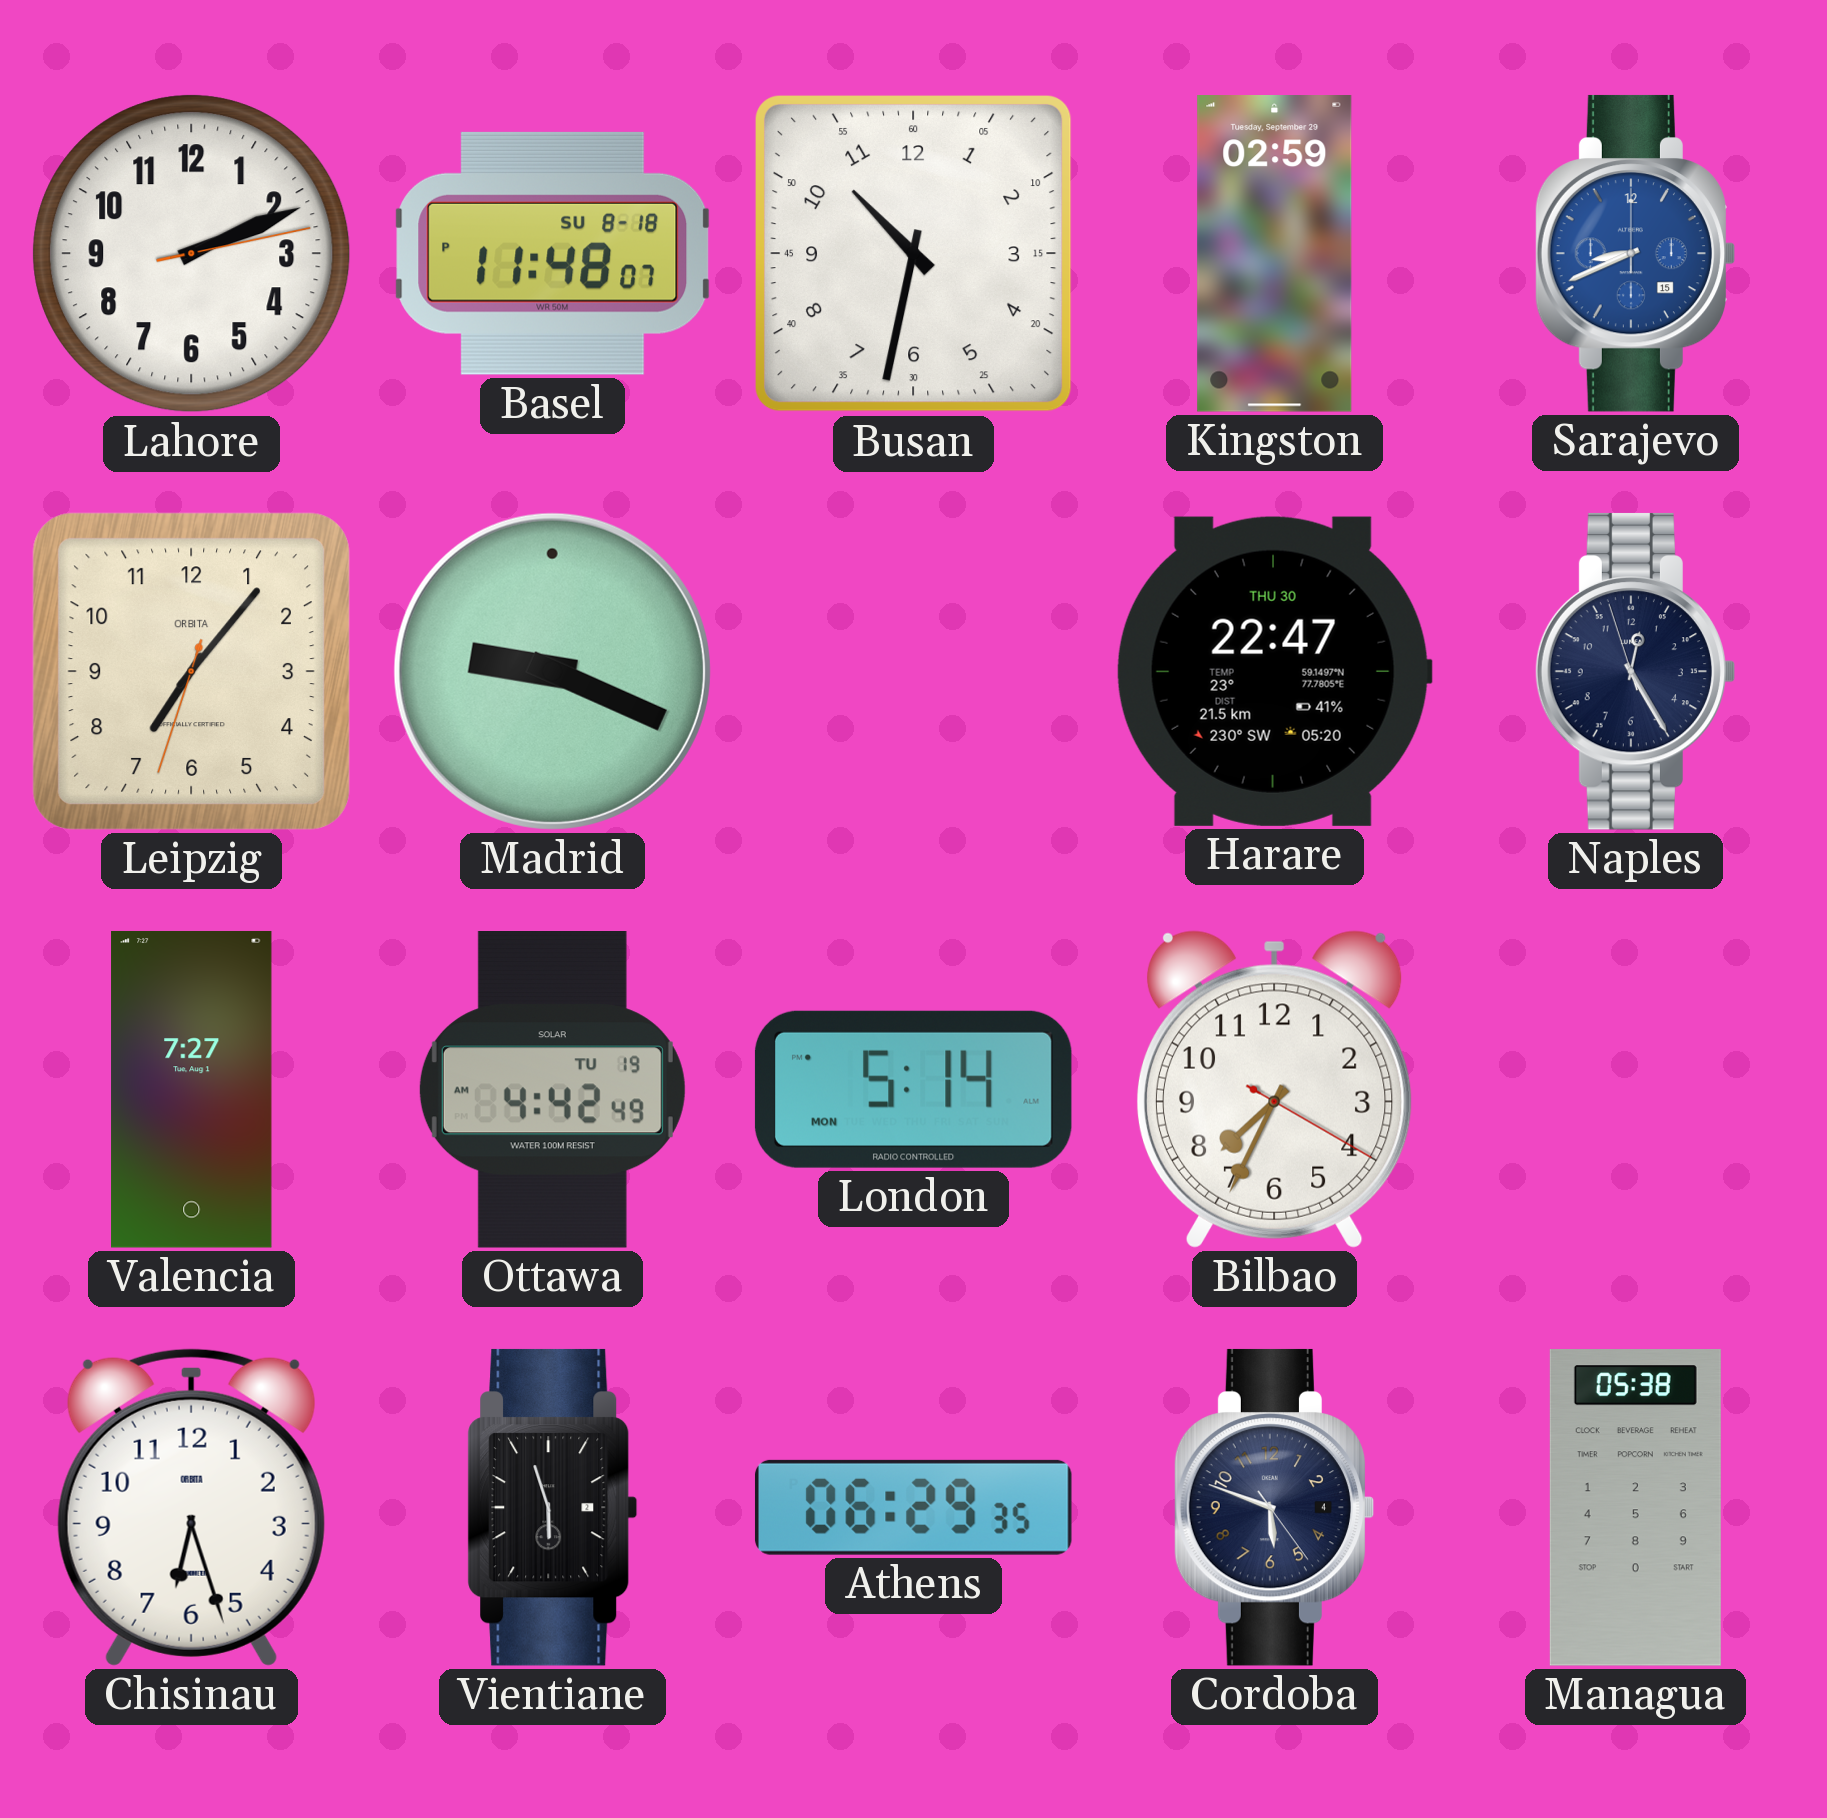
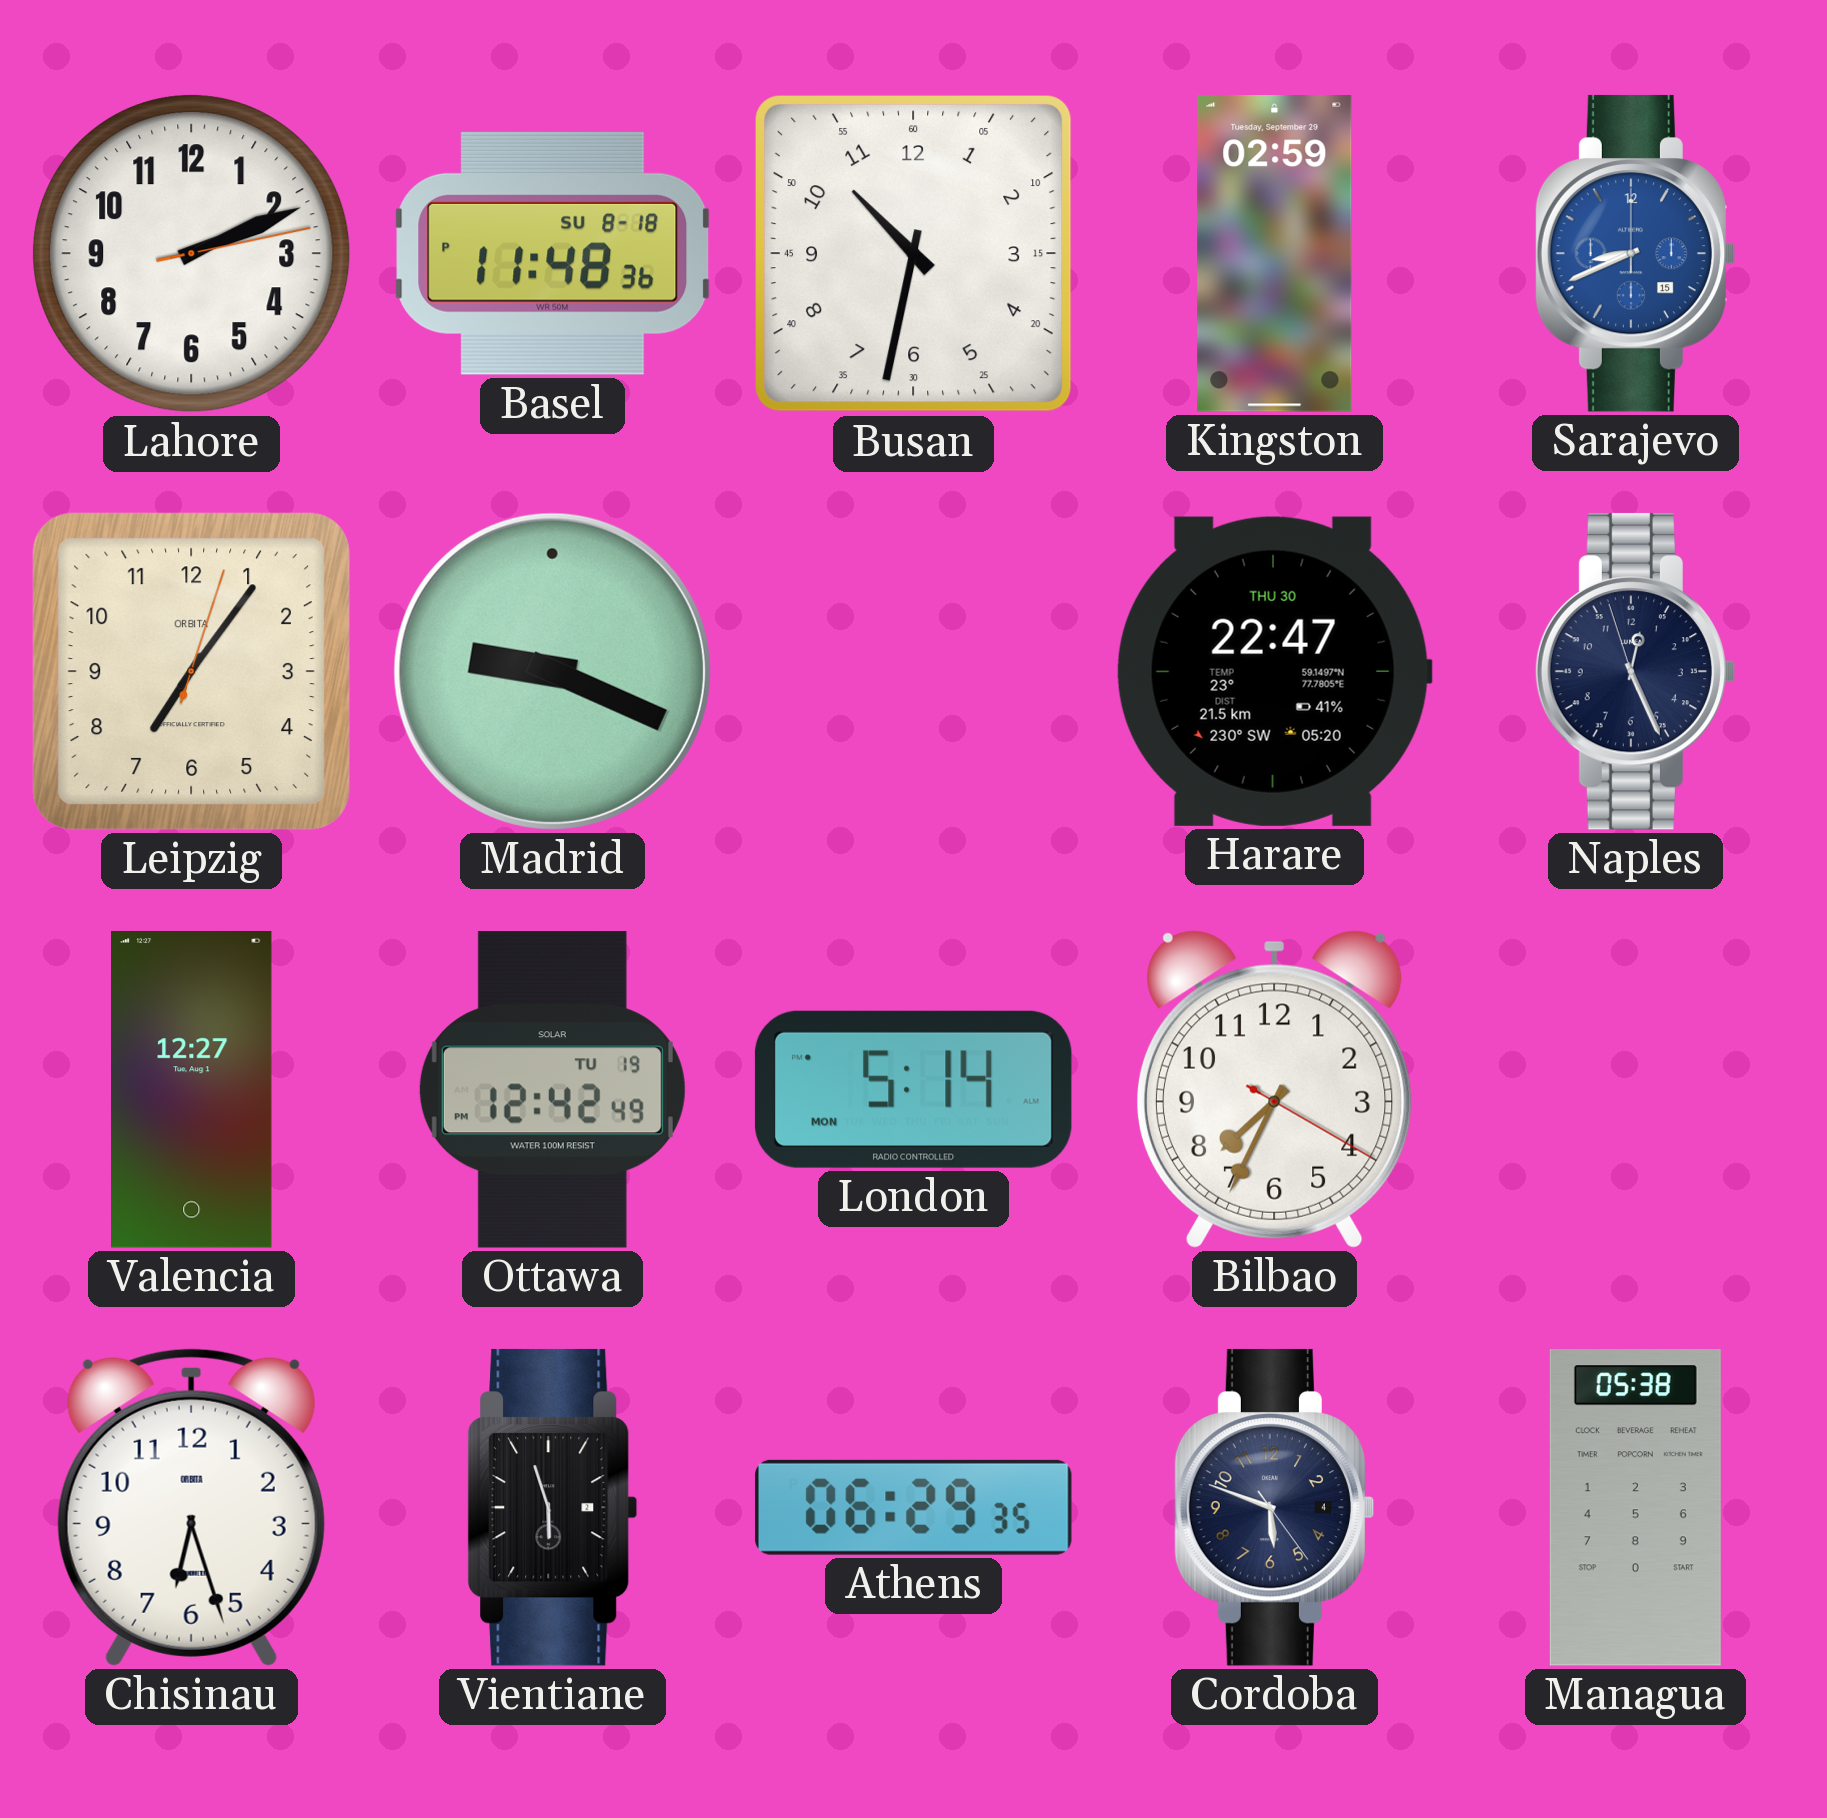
Basel: 11:48:07 PM -> 11:48:36 PM (553, 253)
Leipzig: 7:06:33 -> 7:06:03 (191, 671)
Naples: 12:24 -> 12:25 (1635, 671)
Valencia: 7:27 -> 12:27 (192, 1089)
Ottawa: 4:42 -> 12:42 (552, 1090)
